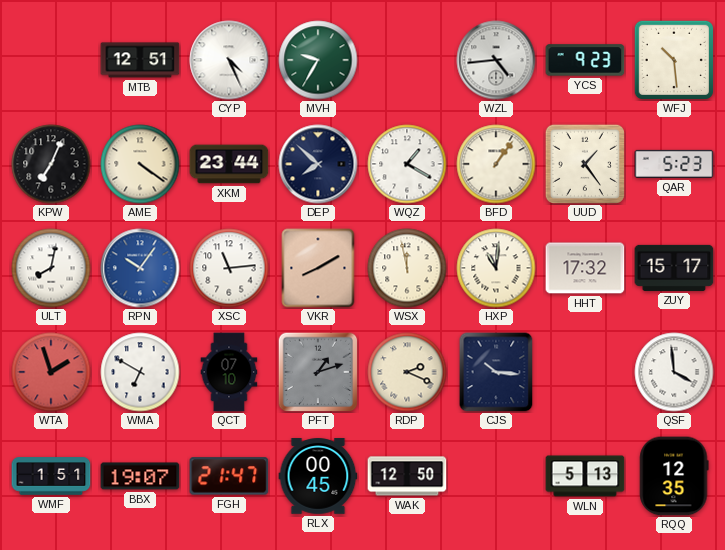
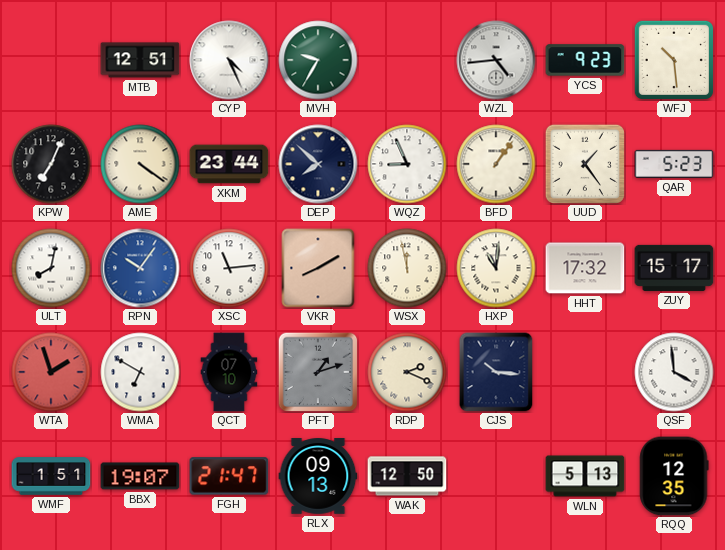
WQZ: 1:20 -> 8:56 (407, 164)
RLX: 00:45 -> 09:13 (318, 476)
